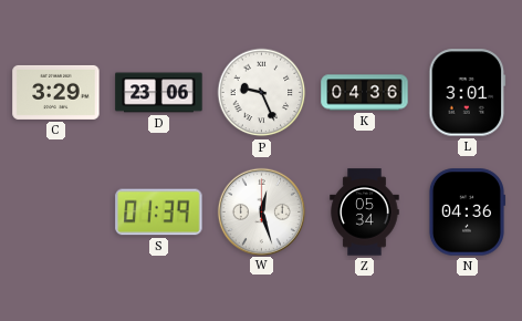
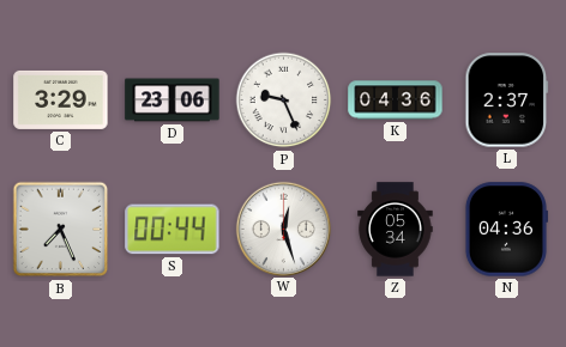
L: 3:01 -> 2:37 (507, 101)
B: none -> 7:26 (61, 230)
S: 01:39 -> 00:44 (173, 230)
